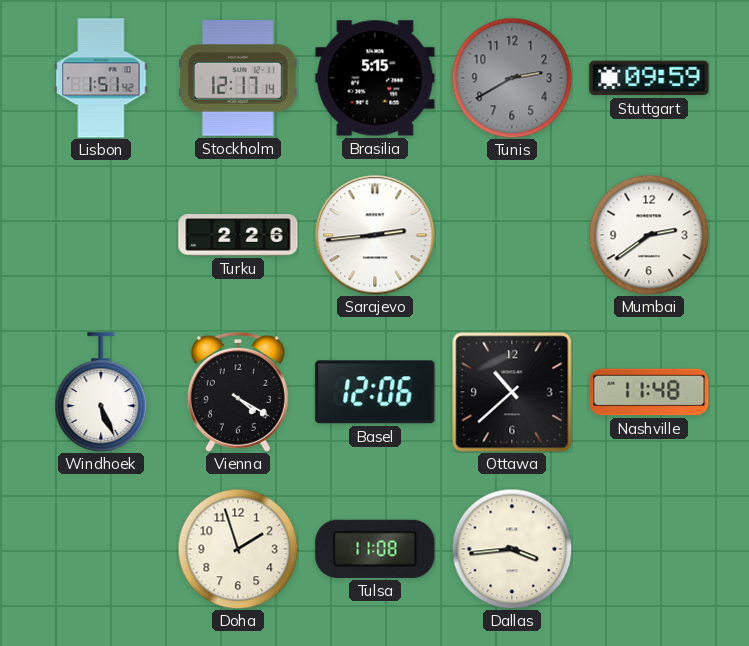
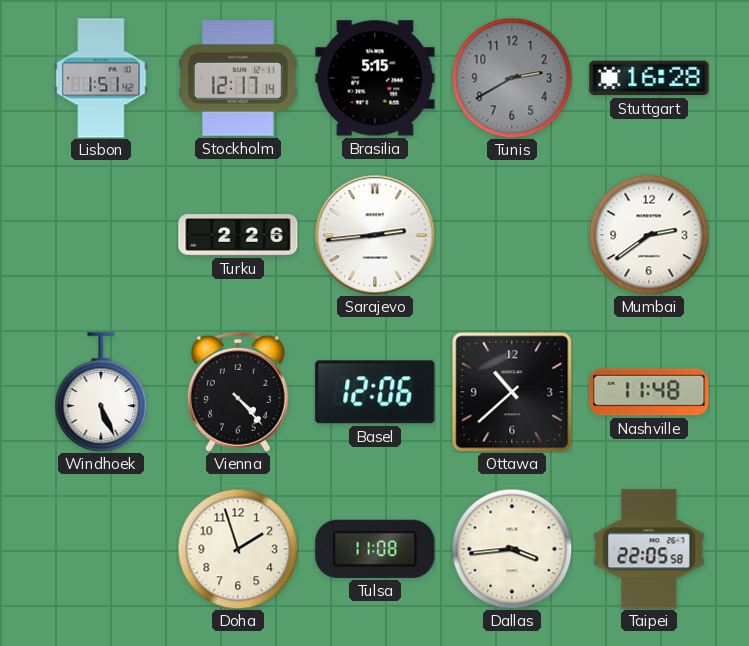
Stuttgart: 09:59 -> 16:28 (649, 78)
Vienna: 4:20 -> 4:23 (238, 392)
Taipei: none -> 22:05 (649, 549)
